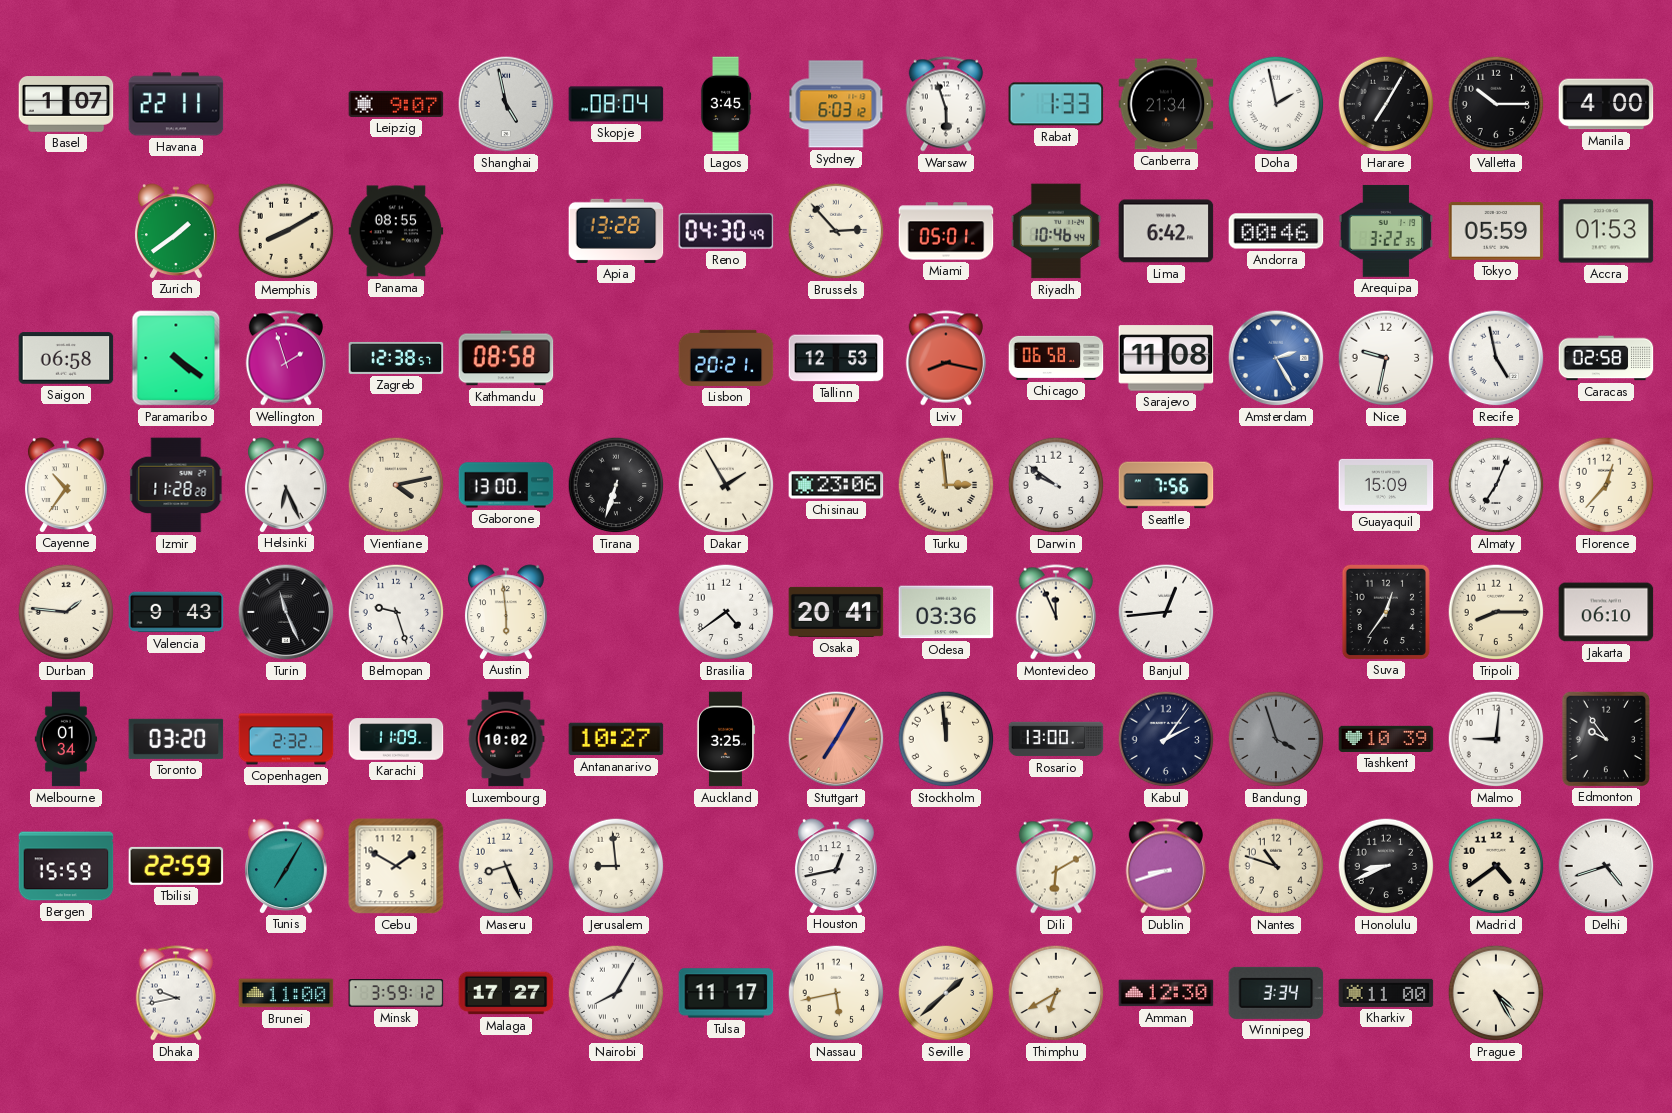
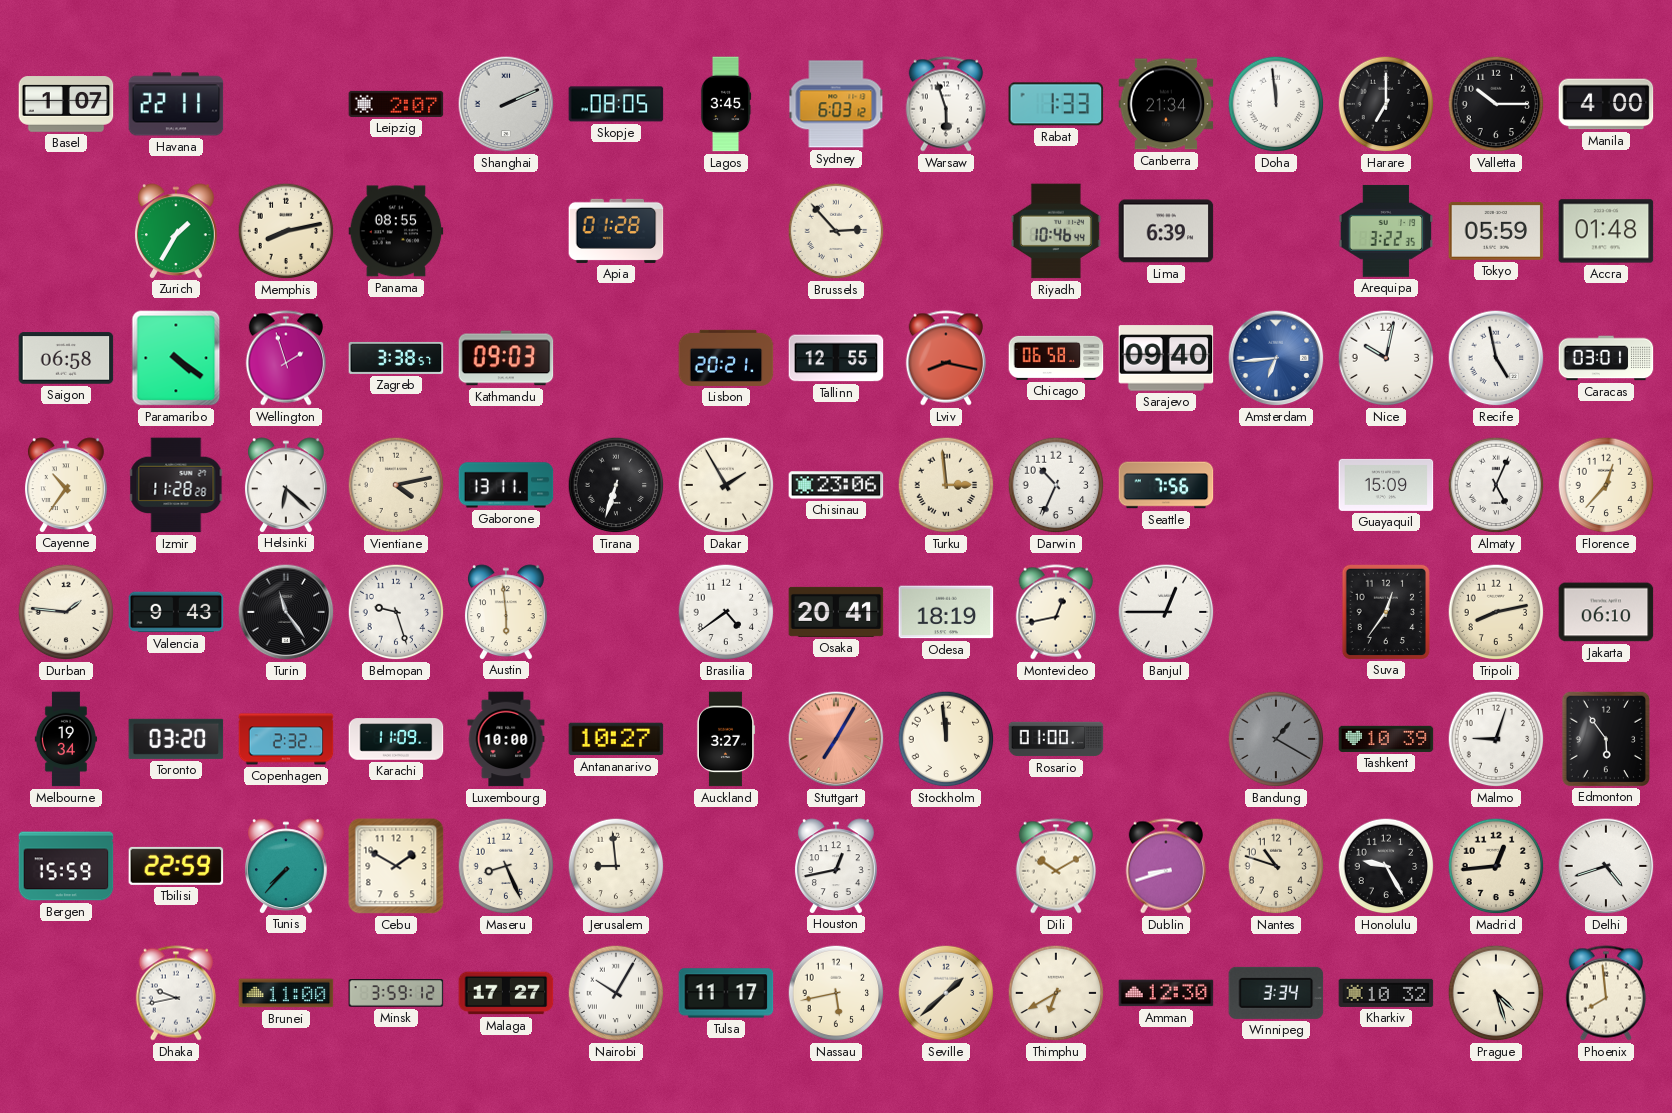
Leipzig: 9:07 -> 2:07 (396, 104)
Shanghai: 4:58 -> 2:11 (506, 104)
Skopje: 08:04 -> 08:05 (616, 104)
Doha: 1:58 -> 11:59 (1276, 104)
Harare: 7:05 -> 7:00 (1386, 104)
Zurich: 1:39 -> 1:35 (176, 231)
Memphis: 8:10 -> 8:13 (286, 231)
Apia: 13:28 -> 01:28 (616, 231)
Reno: 04:30 -> none (726, 231)
Miami: 05:01 -> none (946, 231)
Lima: 6:42 -> 6:39 (1166, 231)
Andorra: 00:46 -> none (1276, 231)
Accra: 01:53 -> 01:48 (1606, 231)
Zagreb: 12:38 -> 3:38 (396, 358)
Kathmandu: 08:58 -> 09:03 (506, 358)
Tallinn: 12:53 -> 12:55 (836, 358)
Sarajevo: 11:08 -> 09:40 (1166, 358)
Amsterdam: 2:25 -> 6:44 (1276, 358)
Nice: 9:32 -> 10:02 (1386, 358)
Caracas: 02:58 -> 03:01 (1606, 358)
Helsinki: 6:26 -> 6:22 (286, 485)
Gaborone: 13:00 -> 13:11 (506, 485)
Darwin: 9:51 -> 10:34 (1056, 485)
Almaty: 7:04 -> 5:04 (1496, 485)
Turin: 11:26 -> 11:24 (286, 612)
Odesa: 03:36 -> 18:19 (946, 612)
Montevideo: 11:56 -> 12:43 (1055, 612)
Banjul: 12:44 -> 12:45 (1166, 612)
Tripoli: 8:15 -> 8:13 (1496, 612)
Melbourne: 01:34 -> 19:34 (66, 739)
Luxembourg: 10:02 -> 10:00 (506, 739)
Auckland: 3:25 -> 3:27 (726, 739)
Rosario: 13:00 -> 01:00 (1056, 739)
Kabul: 2:06 -> none (1166, 739)
Bandung: 3:57 -> 1:20 (1276, 739)
Malmo: 9:01 -> 9:03 (1496, 739)
Edmonton: 9:54 -> 5:54 (1605, 738)
Tunis: 7:05 -> 7:37 (286, 866)
Dili: 6:10 -> 10:10 (1055, 866)
Honolulu: 8:41 -> 9:25 (1386, 866)
Madrid: 4:39 -> 12:44 (1496, 866)
Nairobi: 8:05 -> 10:05 (616, 993)
Kharkiv: 11:00 -> 10:32 (1386, 993)
Prague: 4:25 -> 4:27 (1496, 993)
Phoenix: none -> 7:59 (1605, 993)
